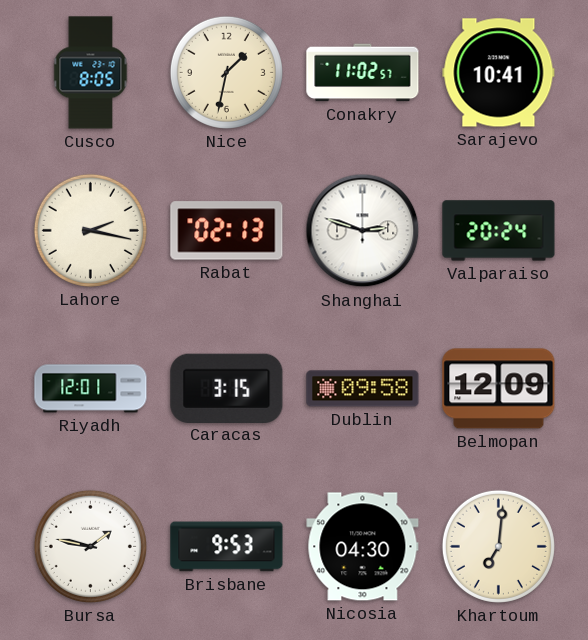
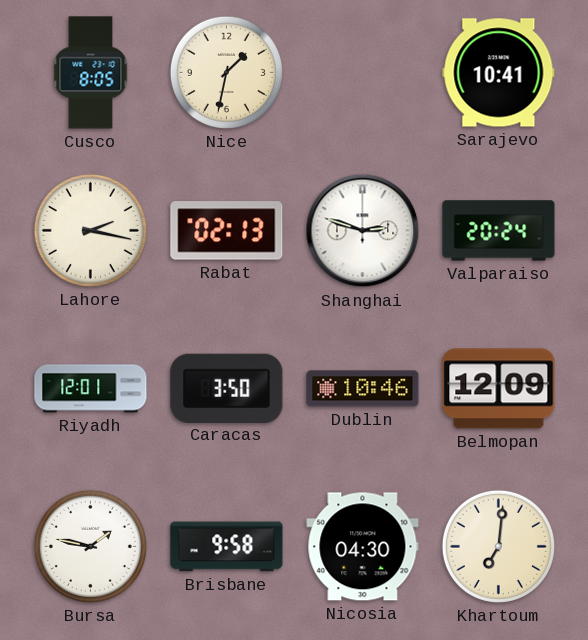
Conakry: 11:02 -> none (363, 73)
Caracas: 3:15 -> 3:50 (227, 388)
Dublin: 09:58 -> 10:46 (363, 389)
Brisbane: 9:53 -> 9:58 (227, 547)
